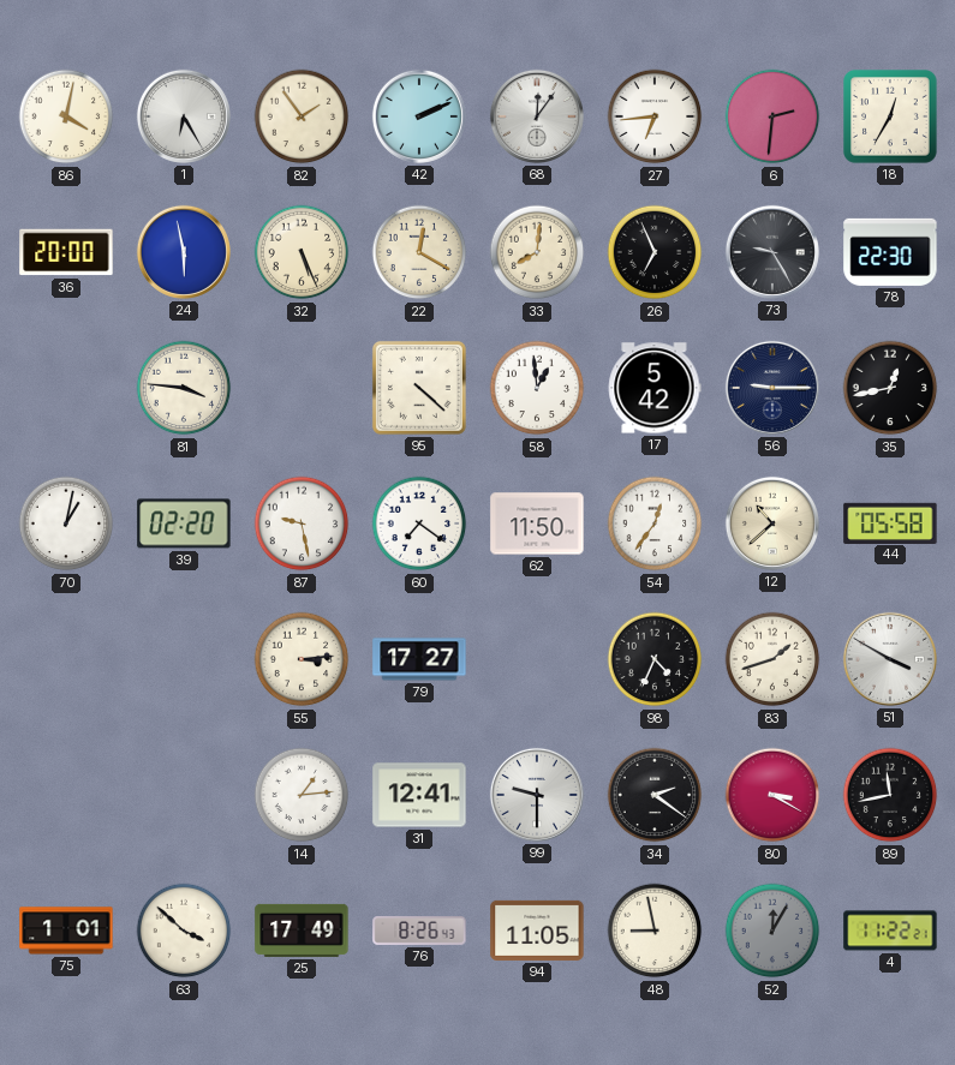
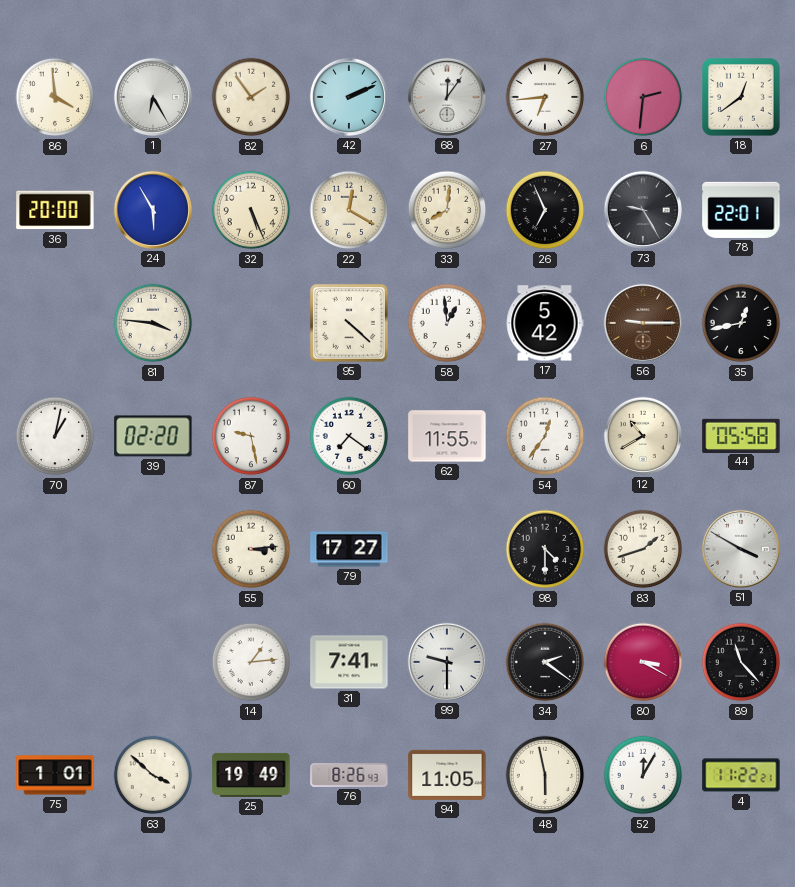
86: 4:02 -> 3:59 (55, 97)
18: 12:35 -> 12:39 (742, 98)
24: 5:58 -> 5:55 (153, 210)
78: 22:30 -> 22:01 (741, 210)
56 dial: navy -> brown (643, 323)
62: 11:50 -> 11:55 (447, 436)
12: 10:38 -> 10:40 (643, 436)
98: 4:34 -> 4:30 (545, 549)
31: 12:41 -> 7:41 (349, 662)
89: 11:43 -> 11:23 (741, 662)
25: 17:49 -> 19:49 (251, 775)
48: 8:58 -> 5:58 (545, 775)
52 dial: grey -> white (643, 775)
